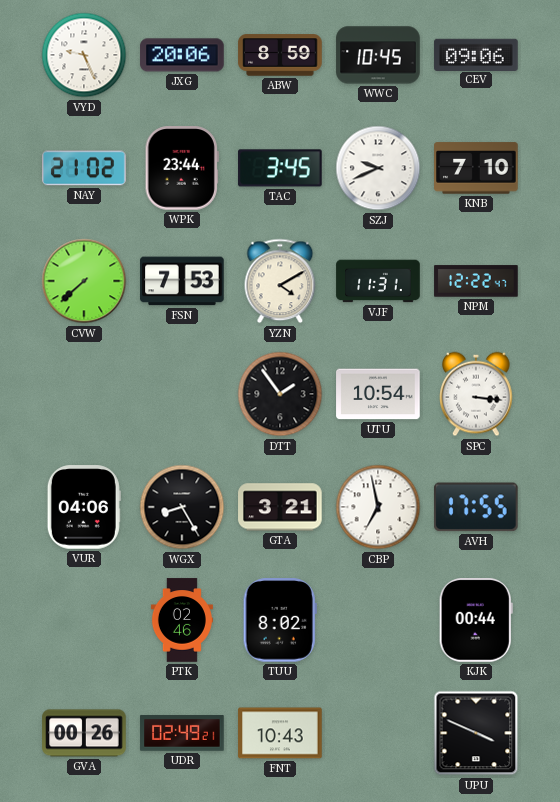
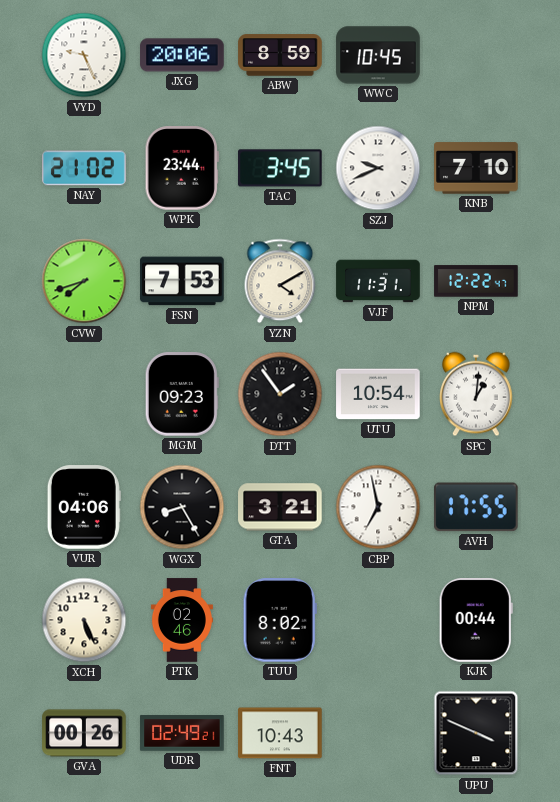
CEV: 09:06 -> none (476, 54)
CVW: 7:38 -> 7:42 (84, 281)
MGM: none -> 09:23 (182, 394)
SPC: 3:16 -> 1:01 (476, 394)
XCH: none -> 5:26 (84, 620)
